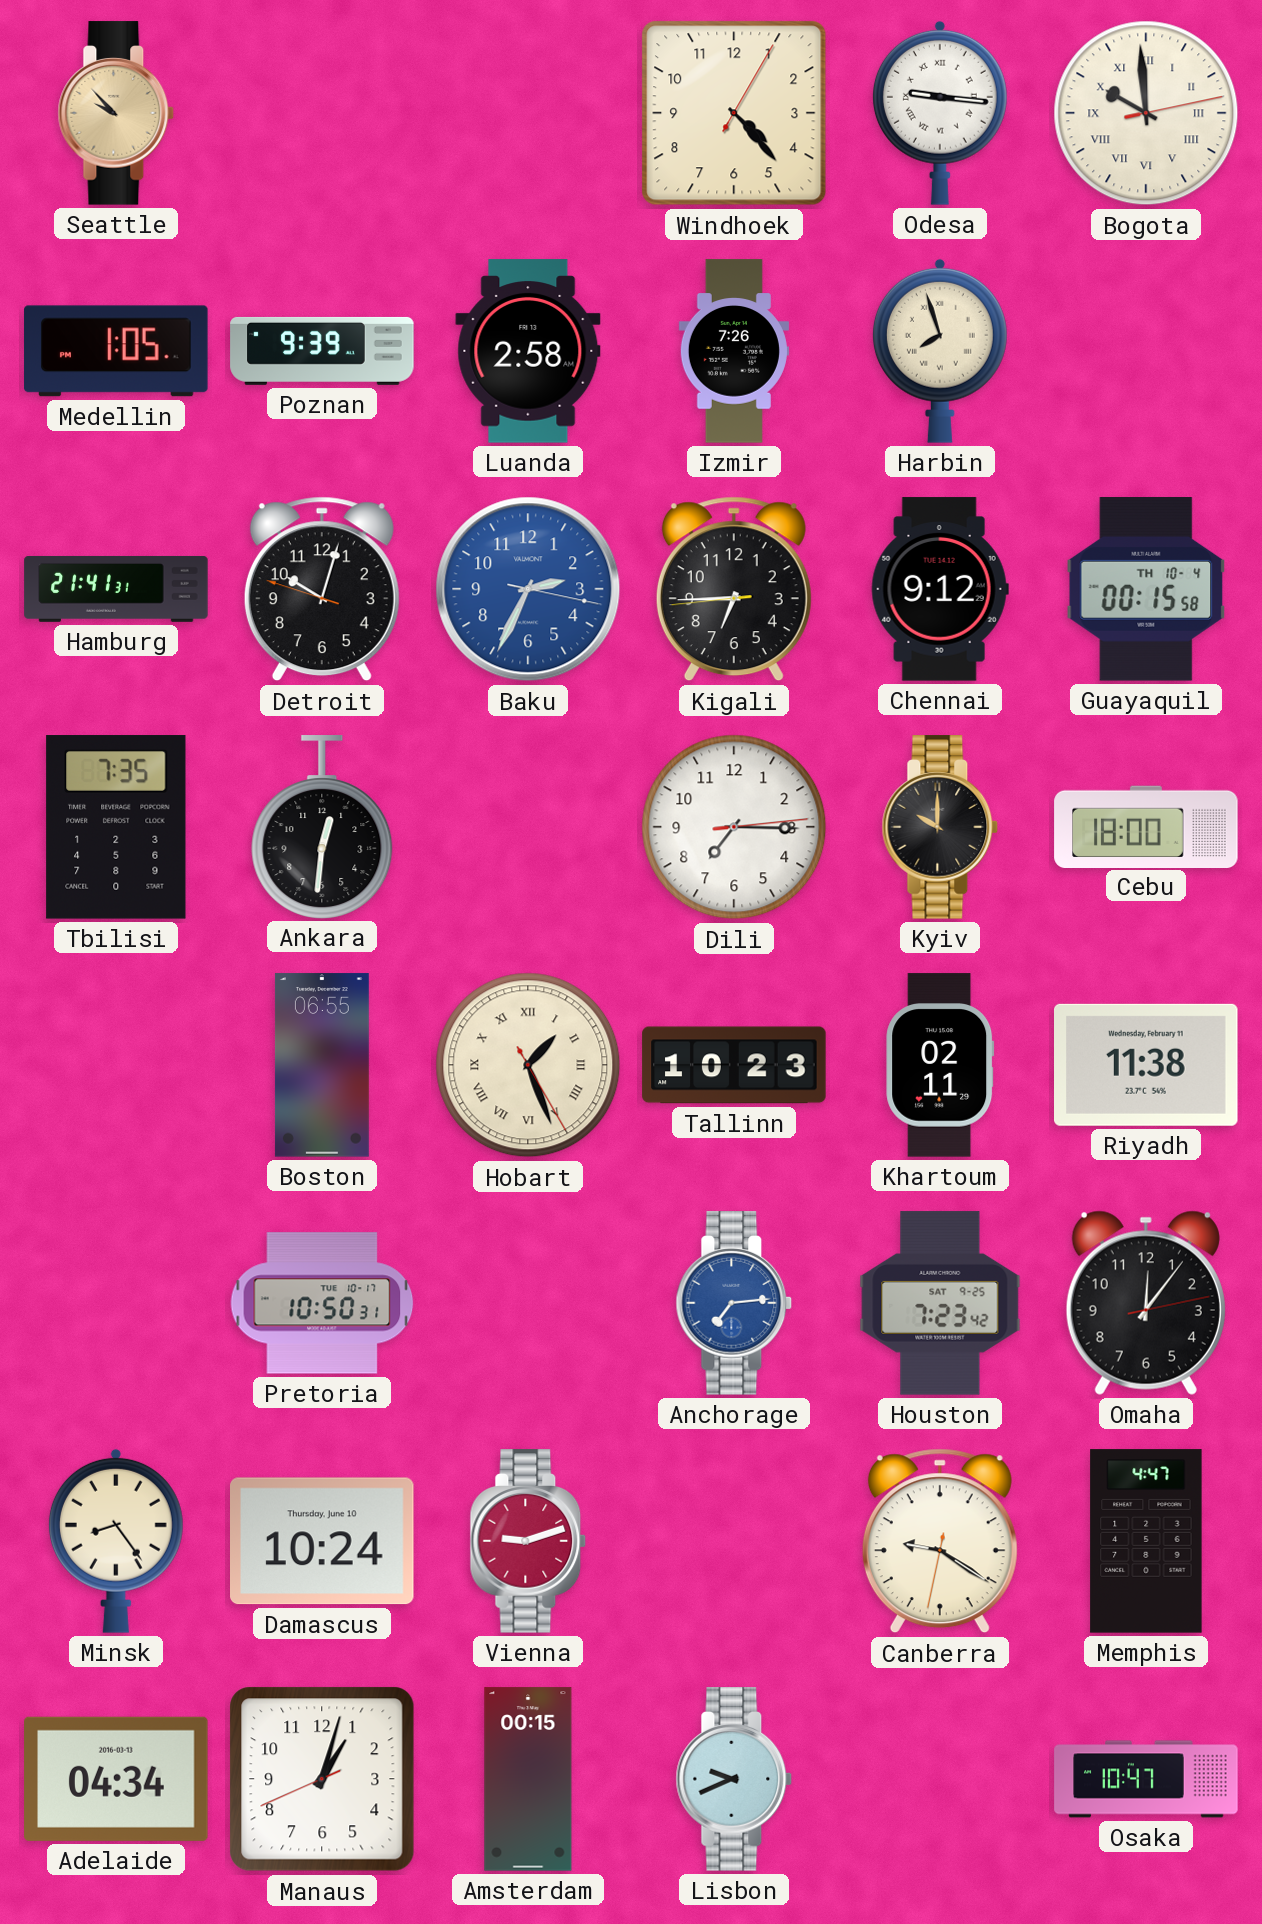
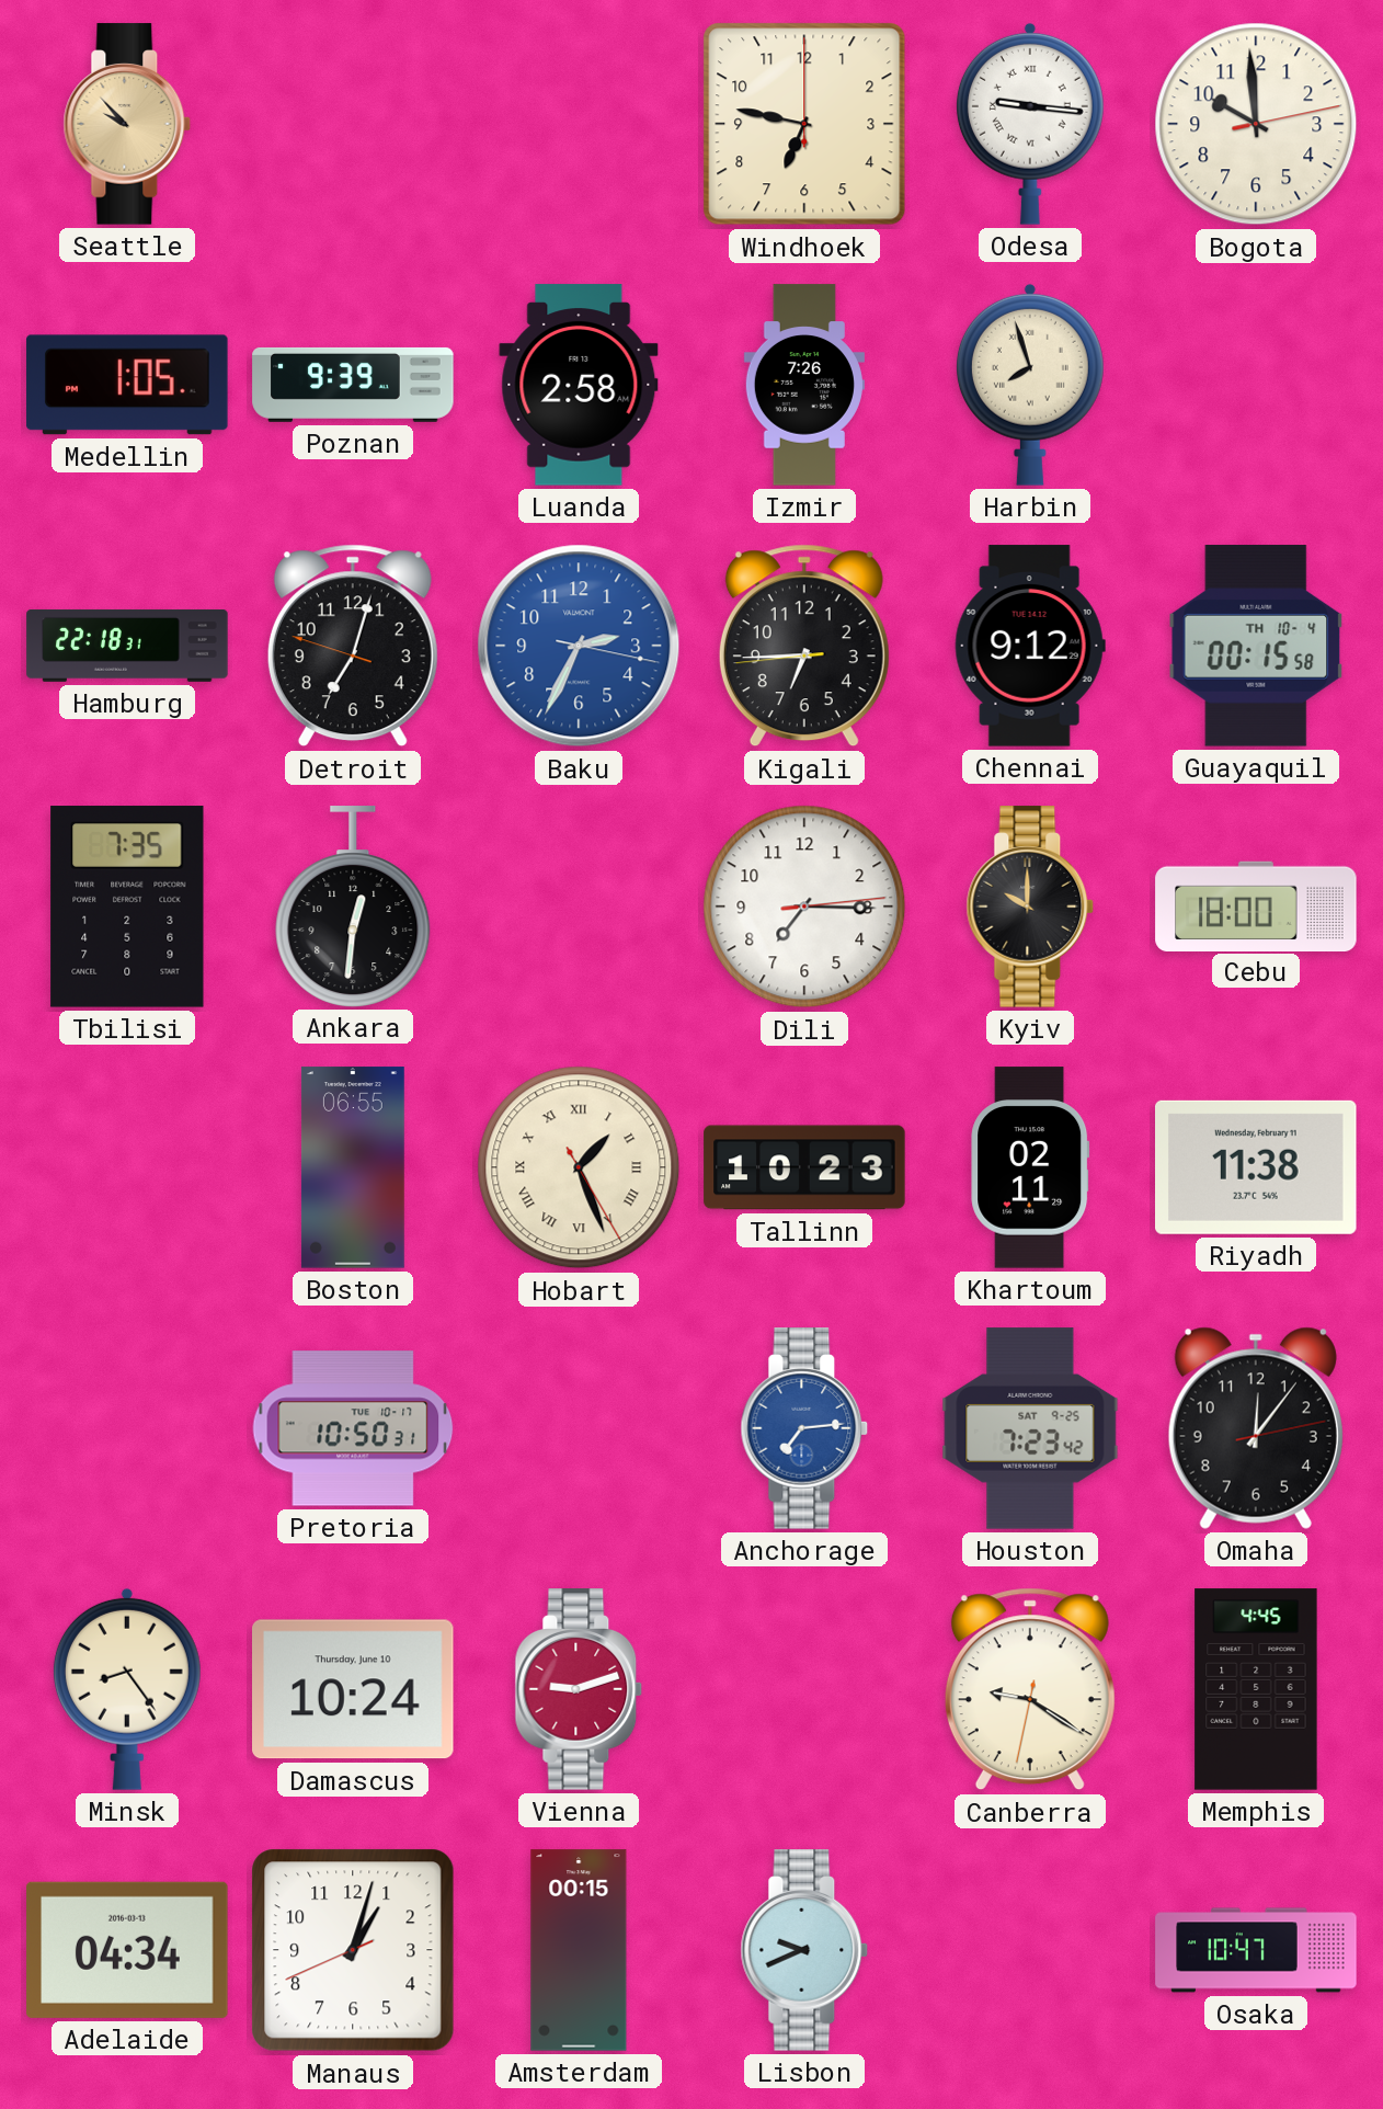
Windhoek: 4:23 -> 6:47 (804, 124)
Bogota numerals: Roman -> Arabic (1256, 124)
Hamburg: 21:41 -> 22:18 (127, 646)
Detroit: 10:02 -> 7:02 (353, 646)
Memphis: 4:47 -> 4:45 (1256, 1689)
